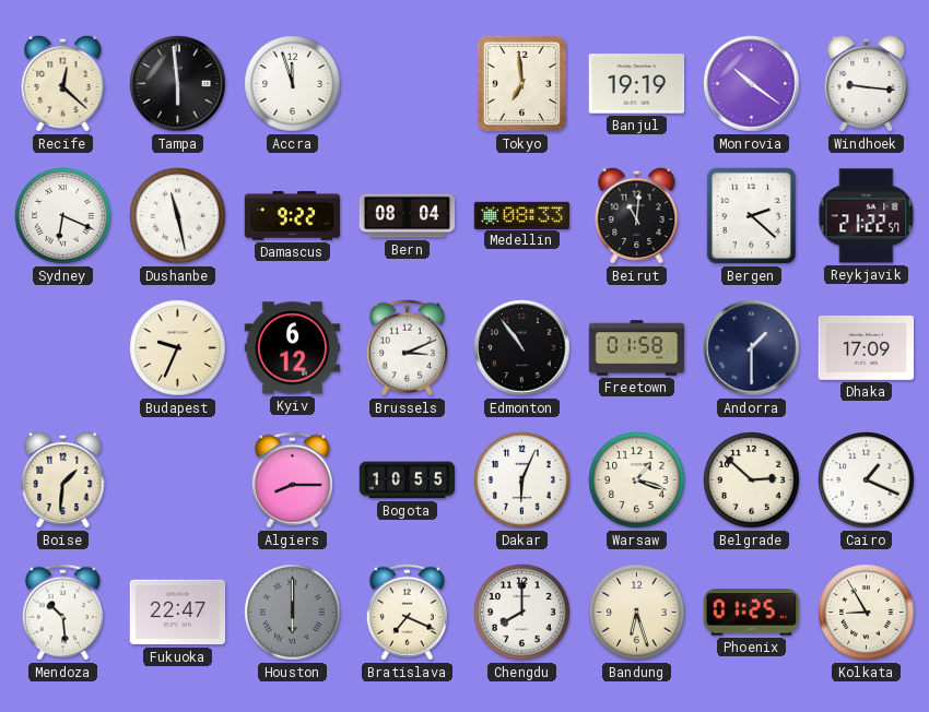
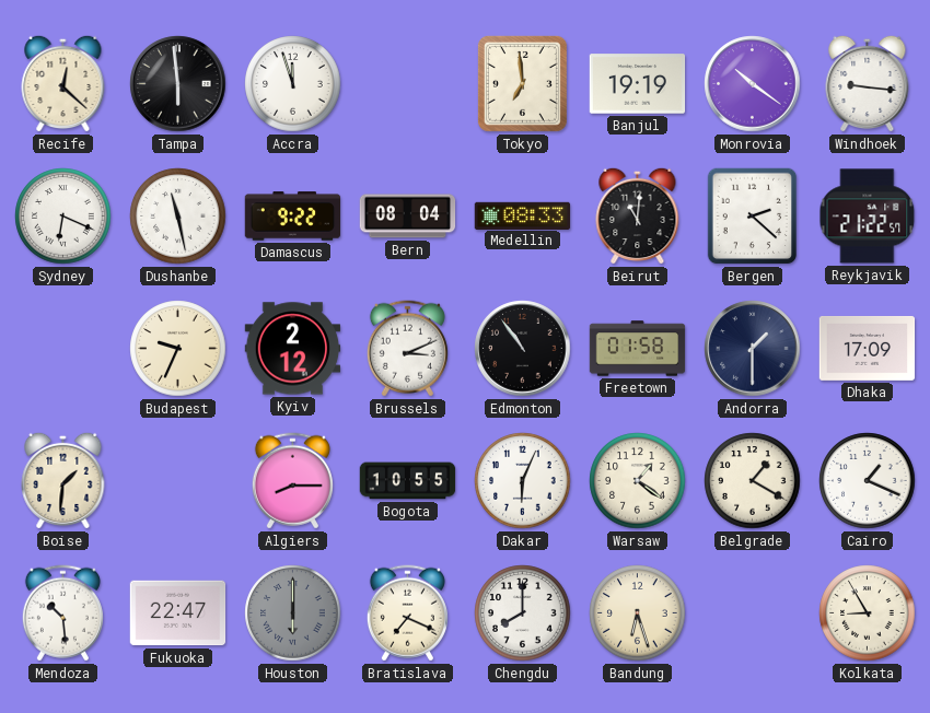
Kyiv: 6:12 -> 2:12 (293, 349)
Warsaw: 1:18 -> 1:21 (638, 481)
Belgrade: 2:52 -> 1:20 (753, 481)
Phoenix: 01:25 -> none (751, 613)
